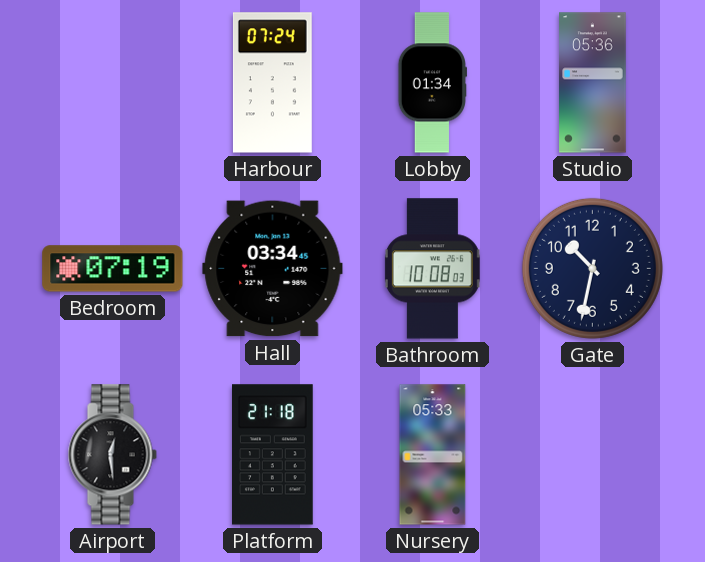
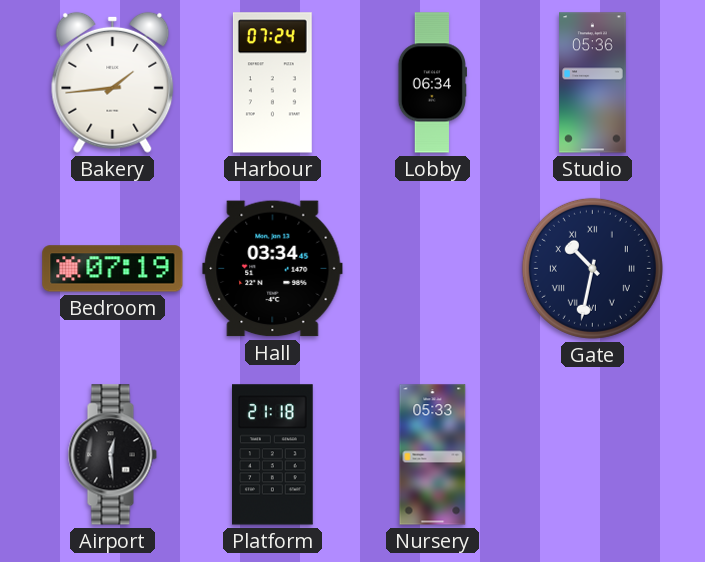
Bakery: none -> 1:44 (113, 82)
Lobby: 01:34 -> 06:34 (432, 83)
Bathroom: 10:08 -> none (432, 269)
Gate numerals: Arabic -> Roman (592, 268)
